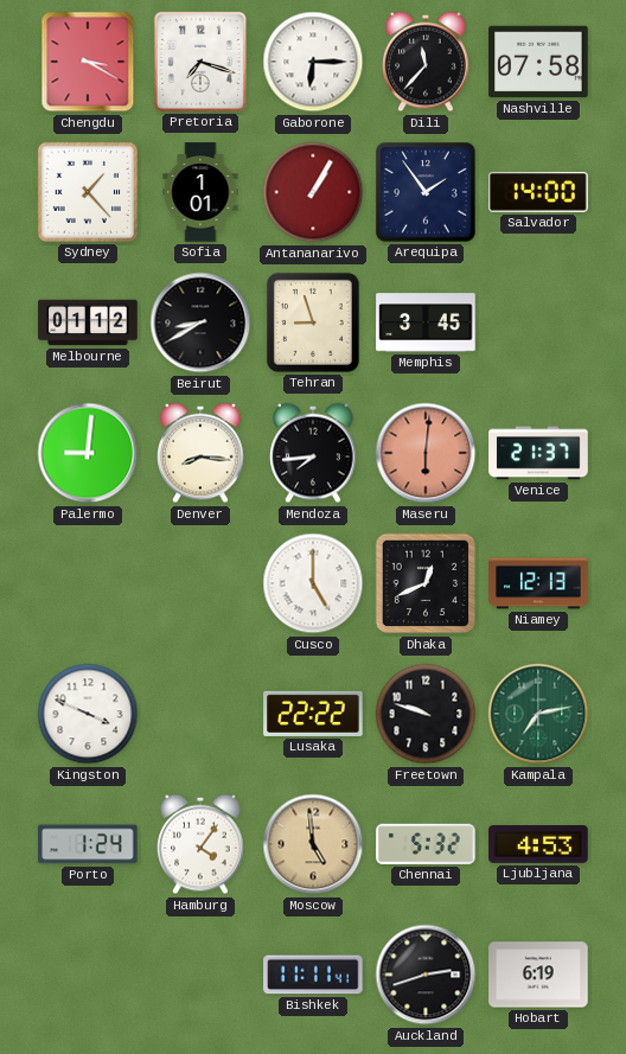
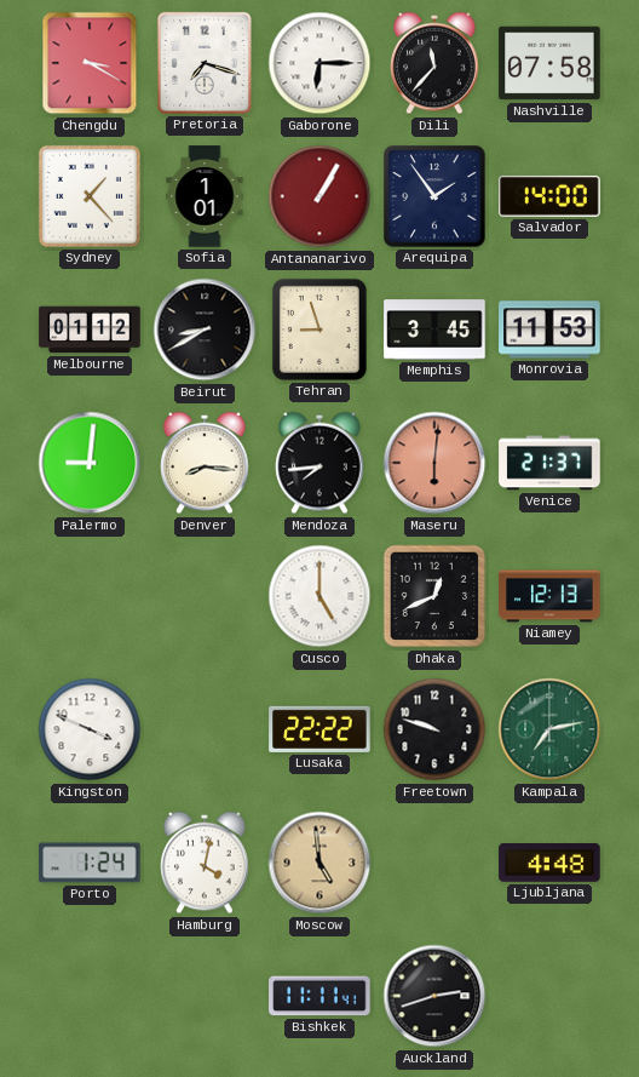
Monrovia: none -> 11:53 (549, 330)
Hamburg: 4:06 -> 4:02 (205, 863)
Chennai: 5:32 -> none (426, 844)
Ljubljana: 4:53 -> 4:48 (549, 864)
Hobart: 6:19 -> none (538, 975)
